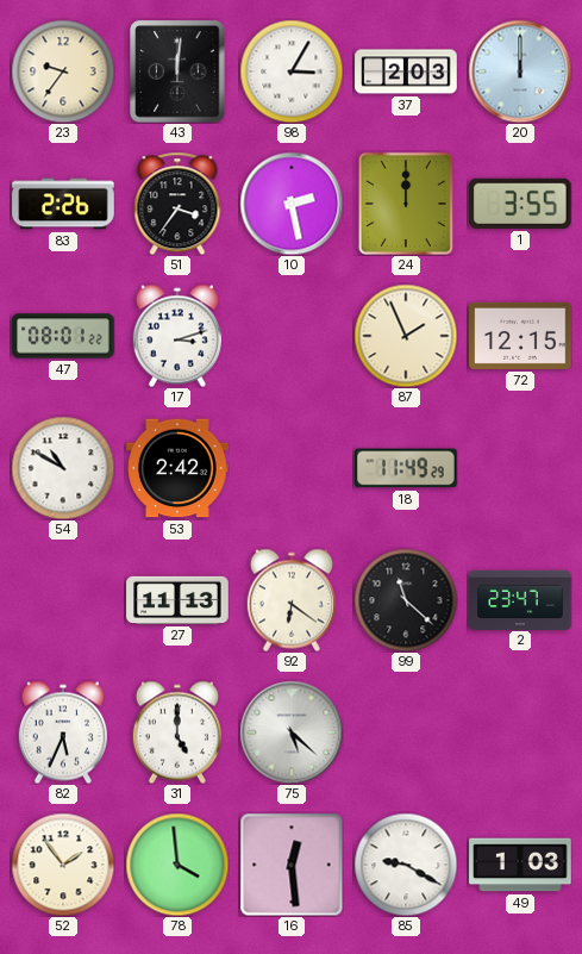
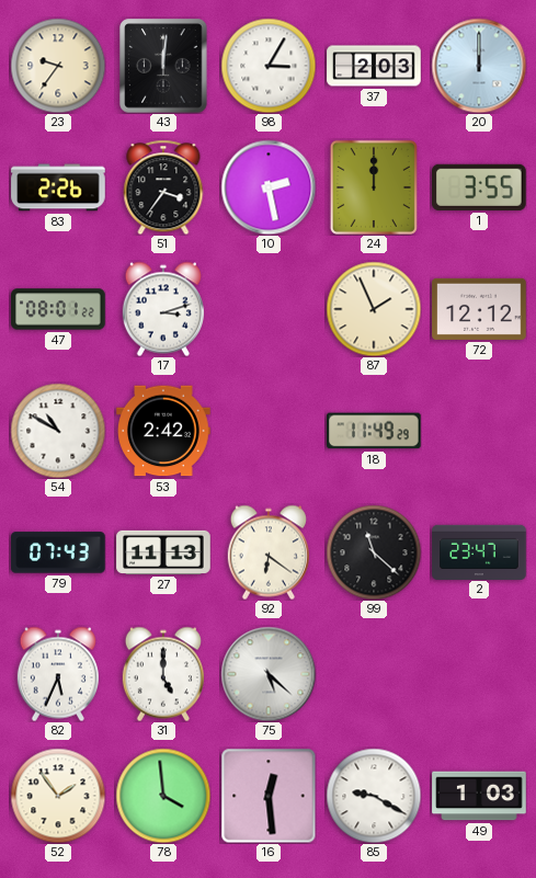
72: 12:15 -> 12:12 (479, 309)
79: none -> 07:43 (58, 552)
